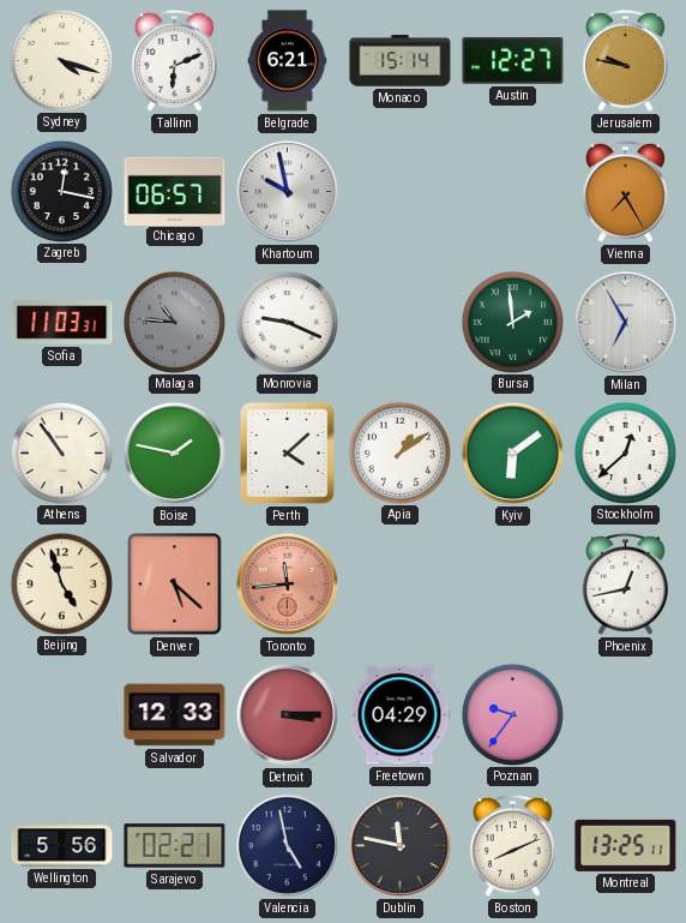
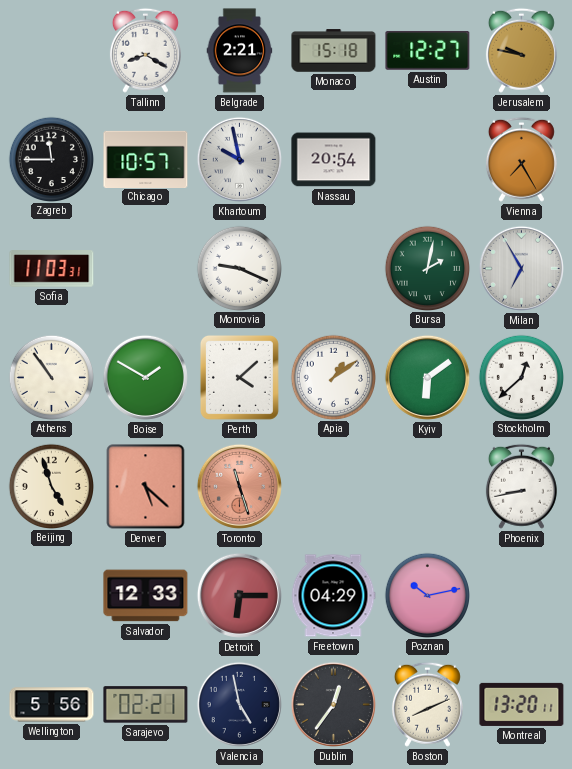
Sydney: 4:18 -> none (61, 60)
Tallinn: 6:11 -> 8:20 (145, 50)
Belgrade: 6:21 -> 2:21 (240, 51)
Monaco: 15:14 -> 15:18 (334, 51)
Zagreb: 12:17 -> 11:45 (51, 159)
Chicago: 06:57 -> 10:57 (146, 159)
Nassau: none -> 20:54 (334, 160)
Malaga: 10:46 -> none (174, 322)
Bursa: 1:59 -> 2:02 (427, 268)
Boise: 1:47 -> 1:50 (145, 377)
Toronto: 11:44 -> 11:27 (239, 486)
Phoenix: 12:43 -> 8:43 (521, 486)
Detroit: 3:15 -> 6:15 (239, 595)
Poznan: 9:36 -> 10:13 (427, 595)
Dublin: 11:47 -> 12:36 (333, 704)
Montreal: 13:25 -> 13:20 (522, 704)
